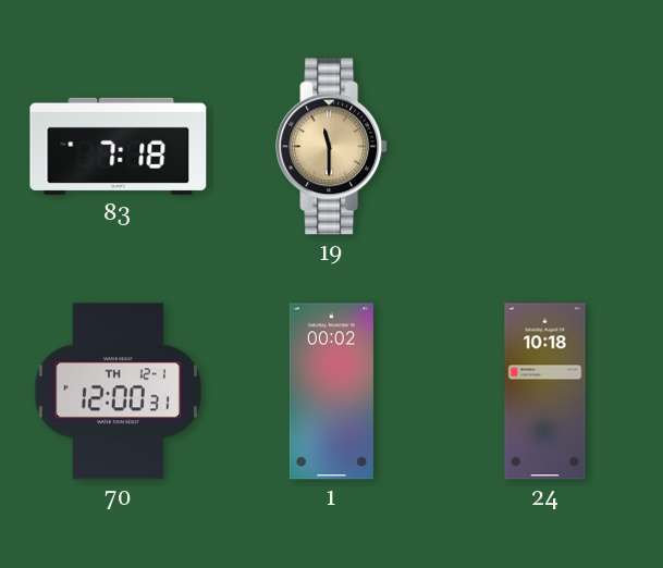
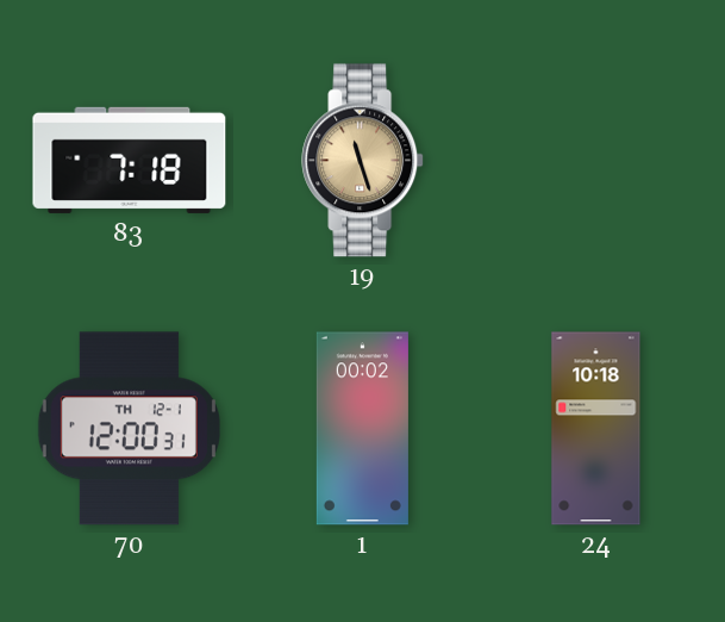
19: 11:30 -> 11:27 (363, 161)
